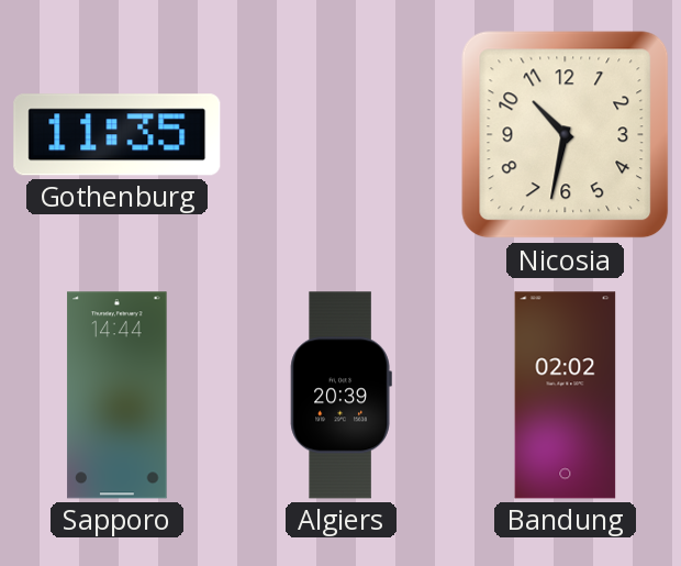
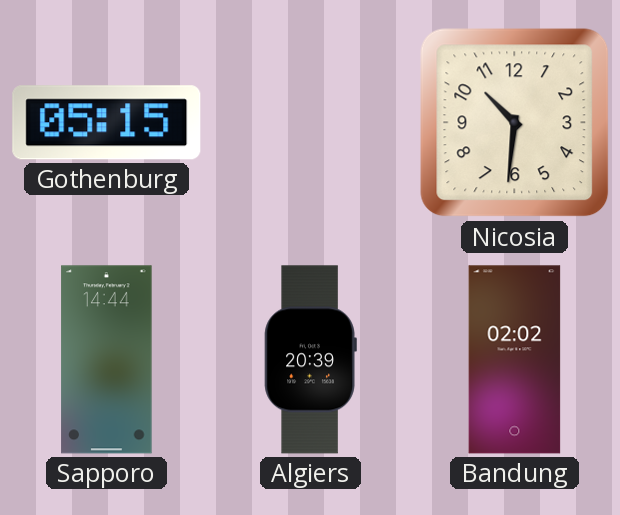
Gothenburg: 11:35 -> 05:15 (107, 123)
Nicosia: 10:32 -> 10:31 (515, 123)
